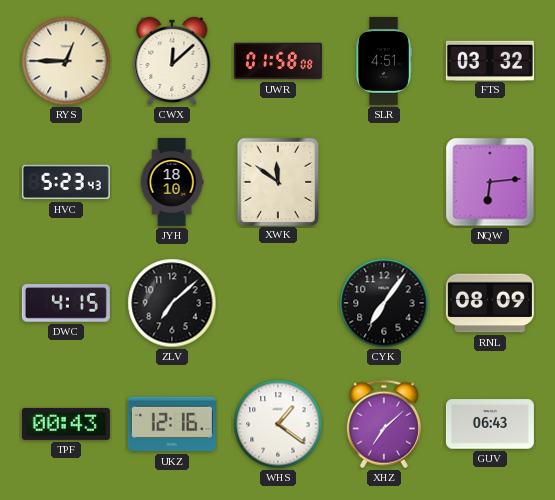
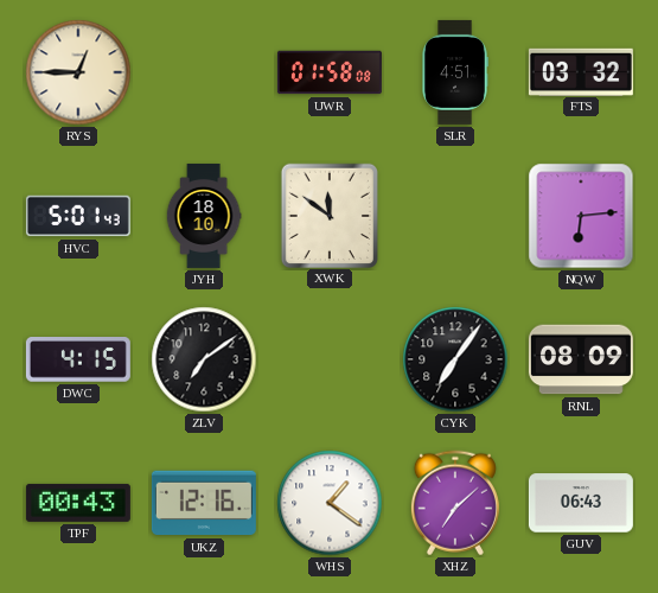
CWX: 12:08 -> none (172, 61)
HVC: 5:23 -> 5:01 (78, 216)
ZLV: 7:08 -> 7:09 (204, 359)
